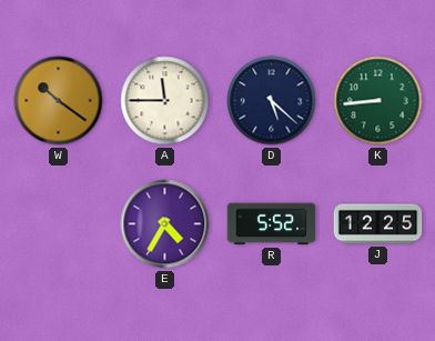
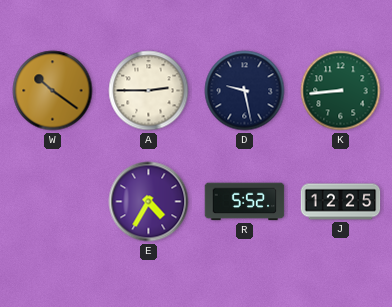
A: 11:45 -> 2:45 (149, 91)
D: 5:22 -> 9:28 (245, 91)
